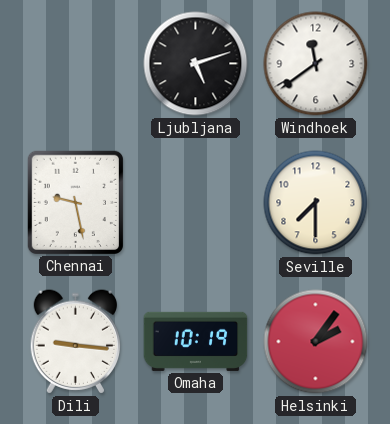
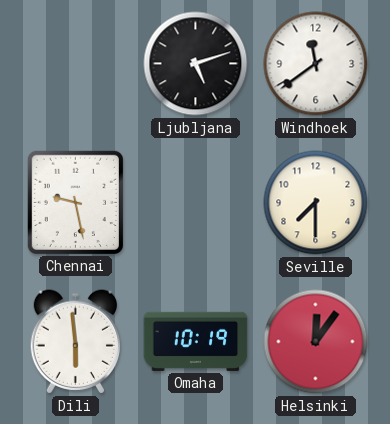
Dili: 9:16 -> 5:59 (75, 342)
Helsinki: 2:06 -> 12:06 (316, 342)
